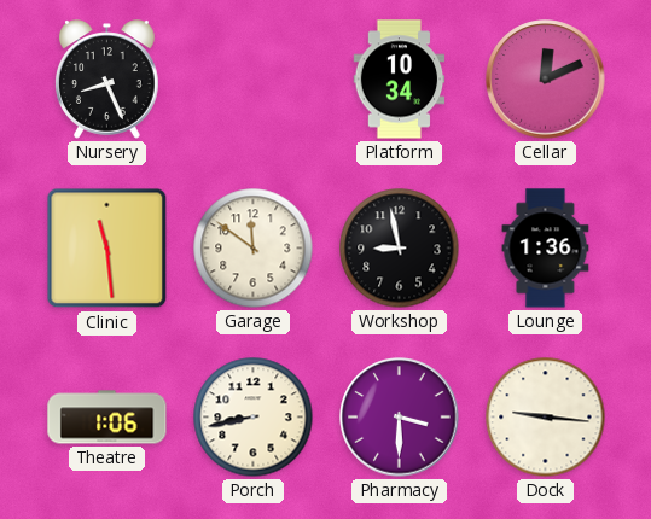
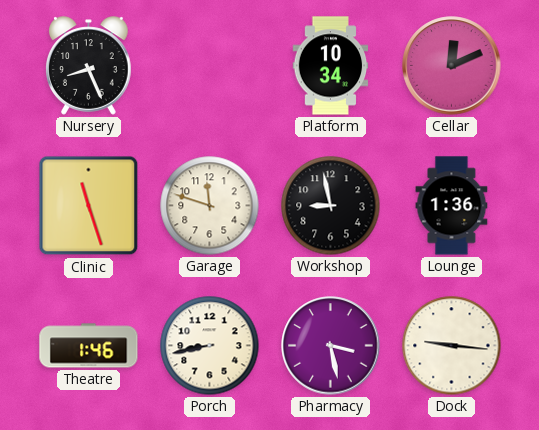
Clinic: 11:29 -> 11:27 (89, 206)
Garage: 11:51 -> 11:48 (210, 206)
Theatre: 1:06 -> 1:46 (89, 346)
Pharmacy: 3:30 -> 3:28 (331, 346)
